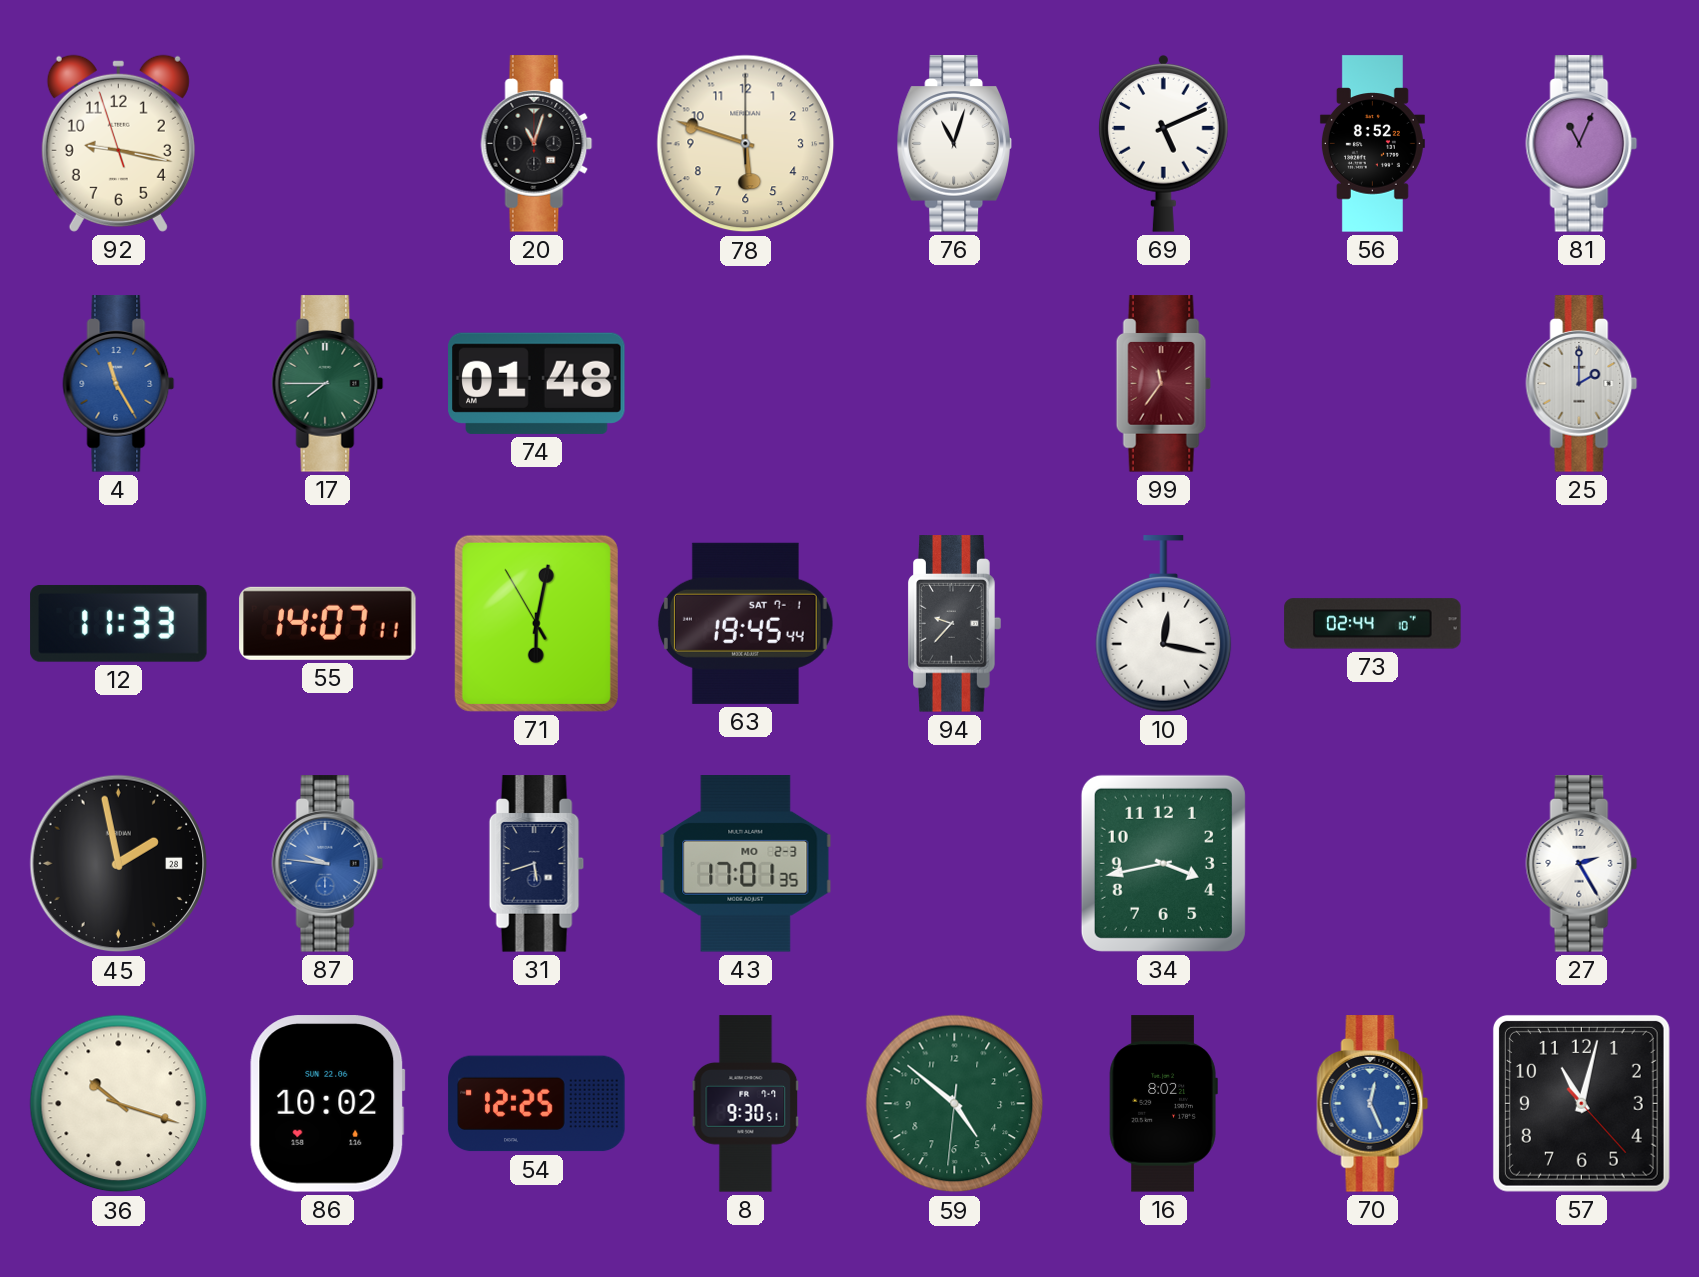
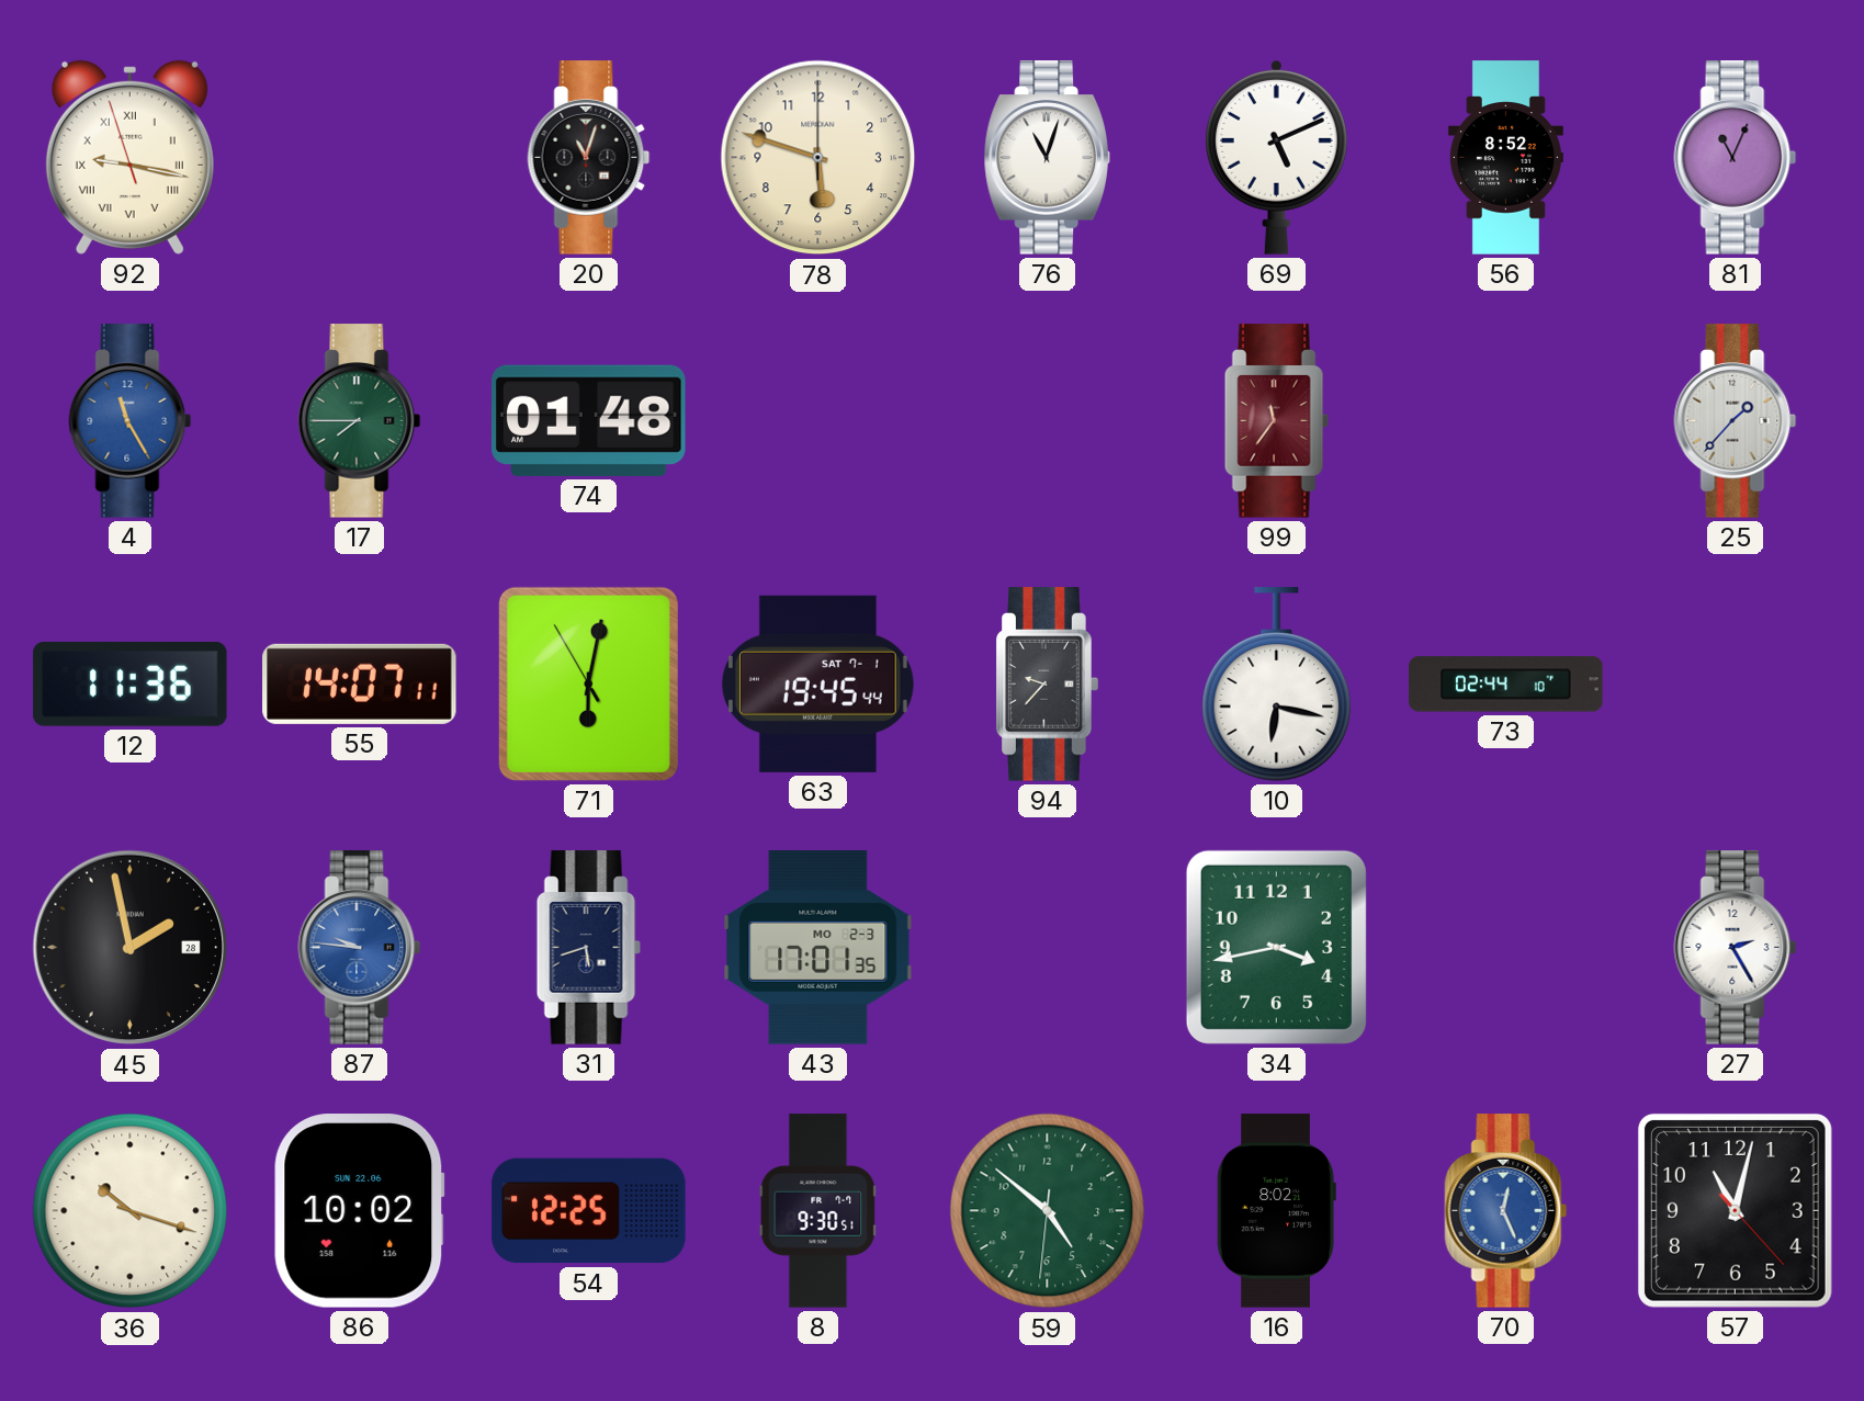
92 numerals: Arabic -> Roman (129, 157)
25: 2:00 -> 1:37 (1736, 421)
12: 11:33 -> 11:36 (131, 683)
10: 12:17 -> 6:17 (1277, 685)
